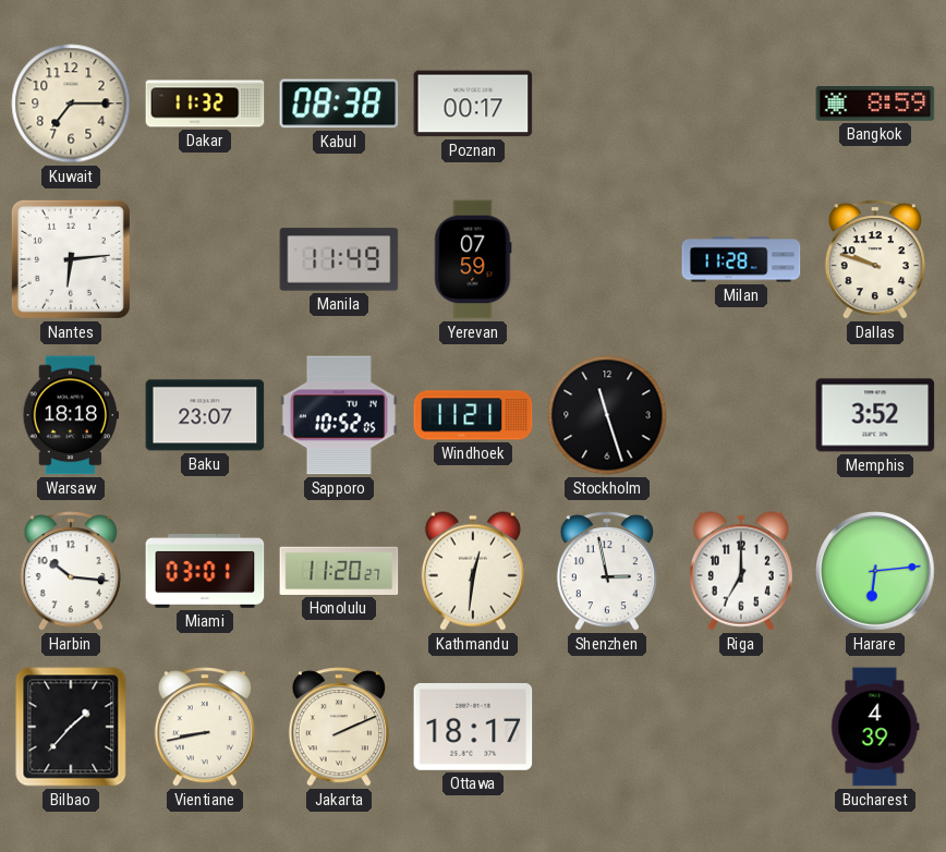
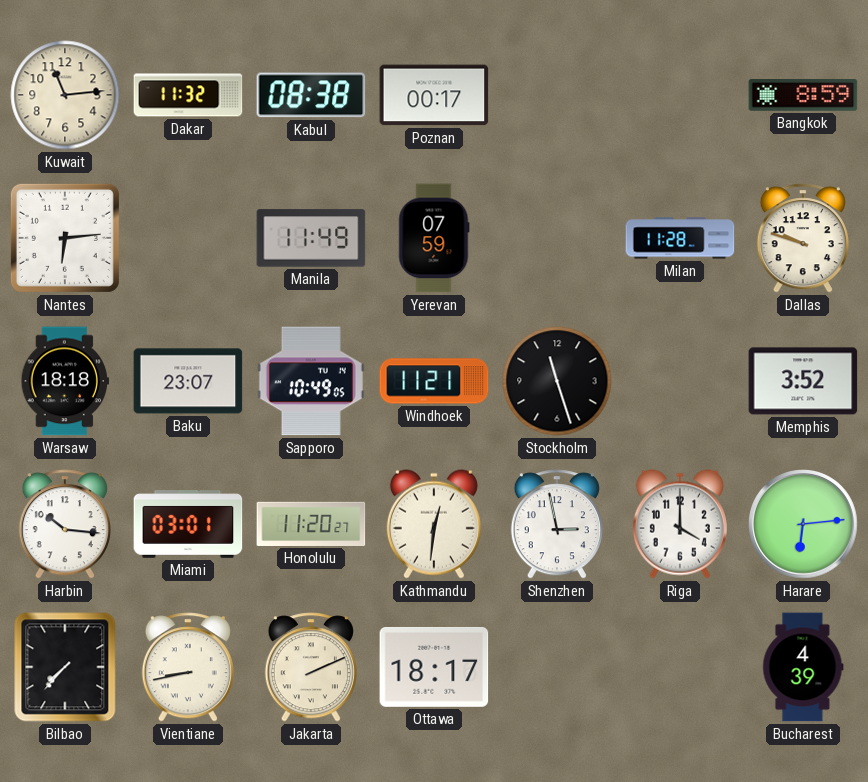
Kuwait: 7:15 -> 11:14 (65, 95)
Sapporo: 10:52 -> 10:49 (311, 381)
Riga: 7:00 -> 4:00 (680, 524)
Bilbao: 1:37 -> 7:37 (65, 667)
